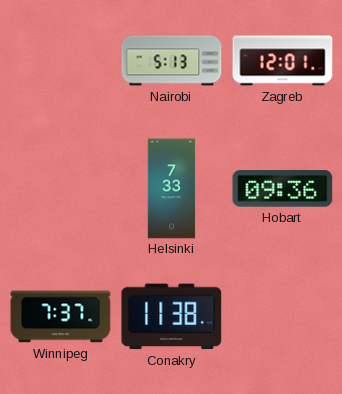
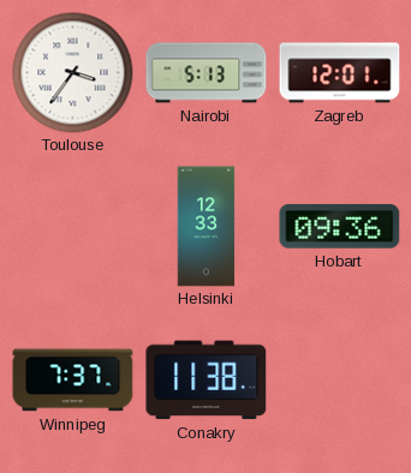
Toulouse: none -> 3:36 (73, 73)
Helsinki: 7:33 -> 12:33 (207, 227)
